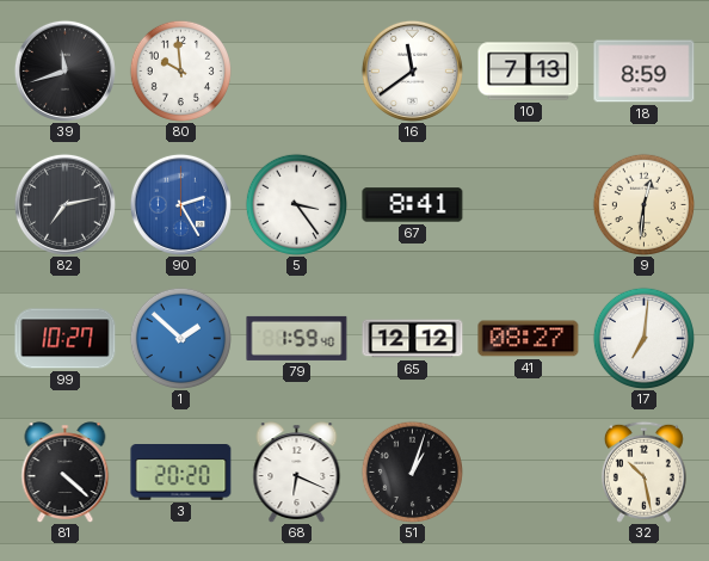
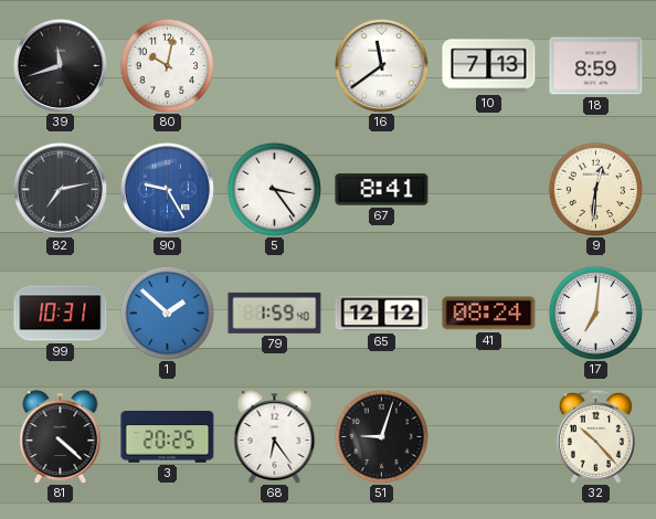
80: 9:59 -> 10:02 (167, 65)
90: 2:25 -> 9:25 (167, 189)
99: 10:27 -> 10:31 (61, 314)
41: 08:27 -> 08:24 (489, 314)
3: 20:20 -> 20:25 (168, 437)
68: 6:19 -> 6:24 (275, 437)
51: 1:03 -> 9:03 (381, 436)
32: 10:28 -> 10:23 (595, 436)
